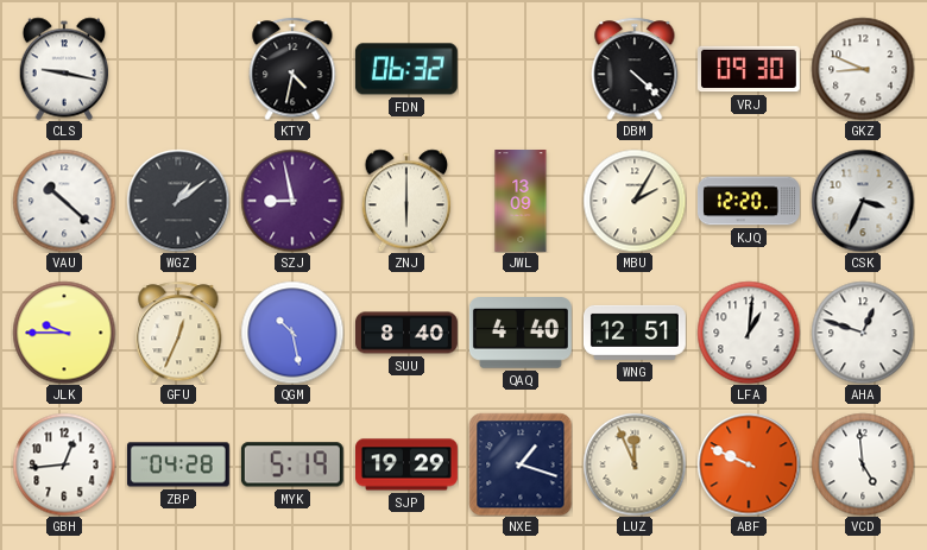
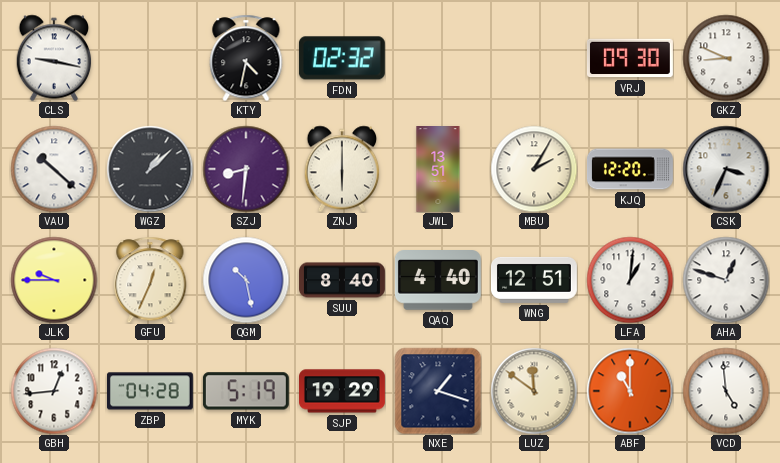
FDN: 06:32 -> 02:32 (342, 58)
DBM: 4:22 -> none (635, 69)
WGZ: 1:09 -> 1:08 (150, 169)
SZJ: 8:58 -> 8:31 (246, 169)
JWL: 13:09 -> 13:51 (438, 170)
LUZ: 11:56 -> 11:51 (534, 391)
ABF: 9:49 -> 11:00 (630, 391)
